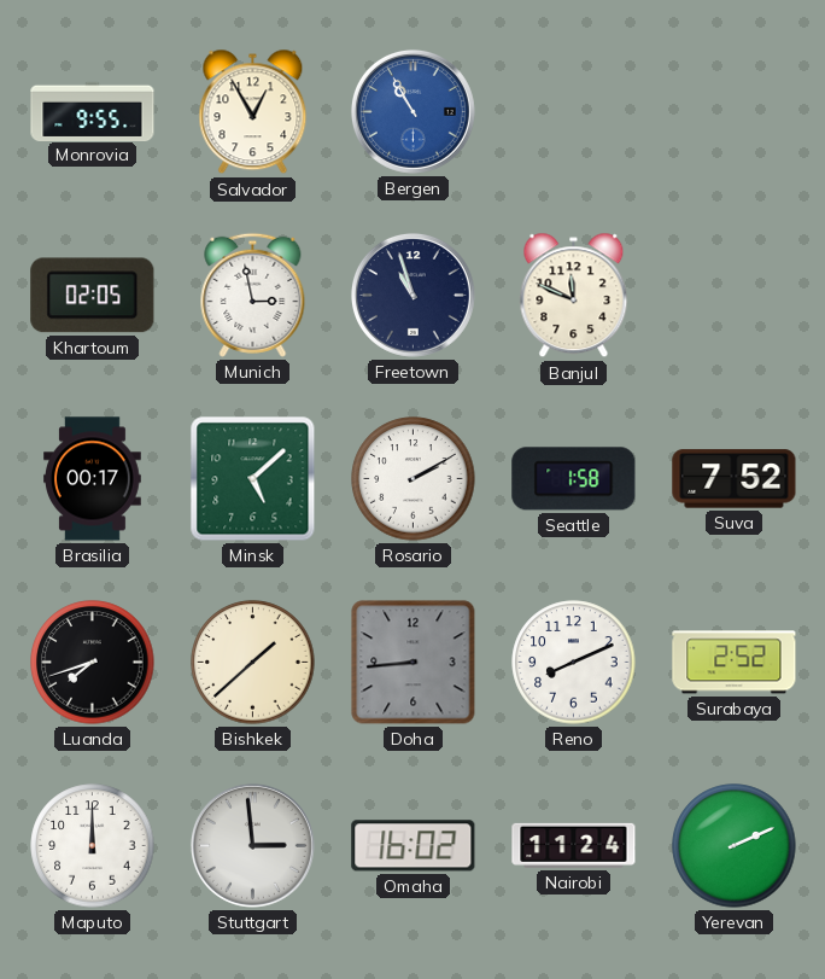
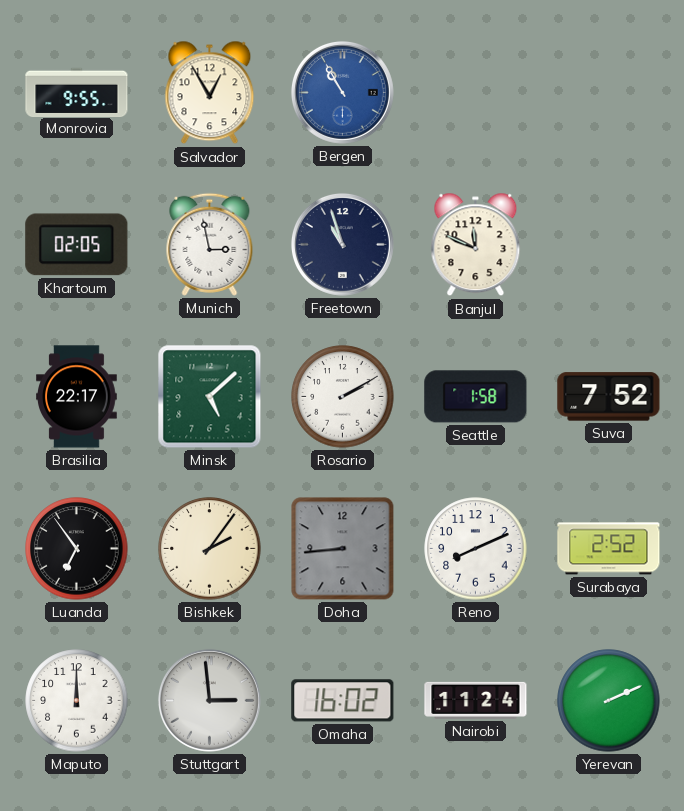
Brasilia: 00:17 -> 22:17 (77, 397)
Luanda: 7:42 -> 6:54 (77, 549)
Bishkek: 1:38 -> 2:06 (210, 549)
